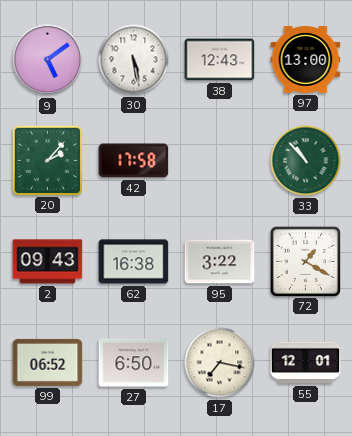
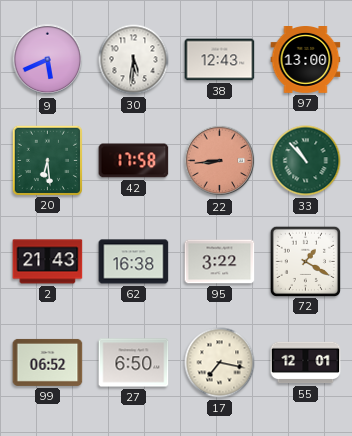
9: 5:09 -> 5:41 (48, 60)
30: 5:28 -> 5:31 (134, 60)
20: 2:07 -> 6:29 (47, 160)
22: none -> 8:44 (220, 161)
2: 09:43 -> 21:43 (48, 262)
